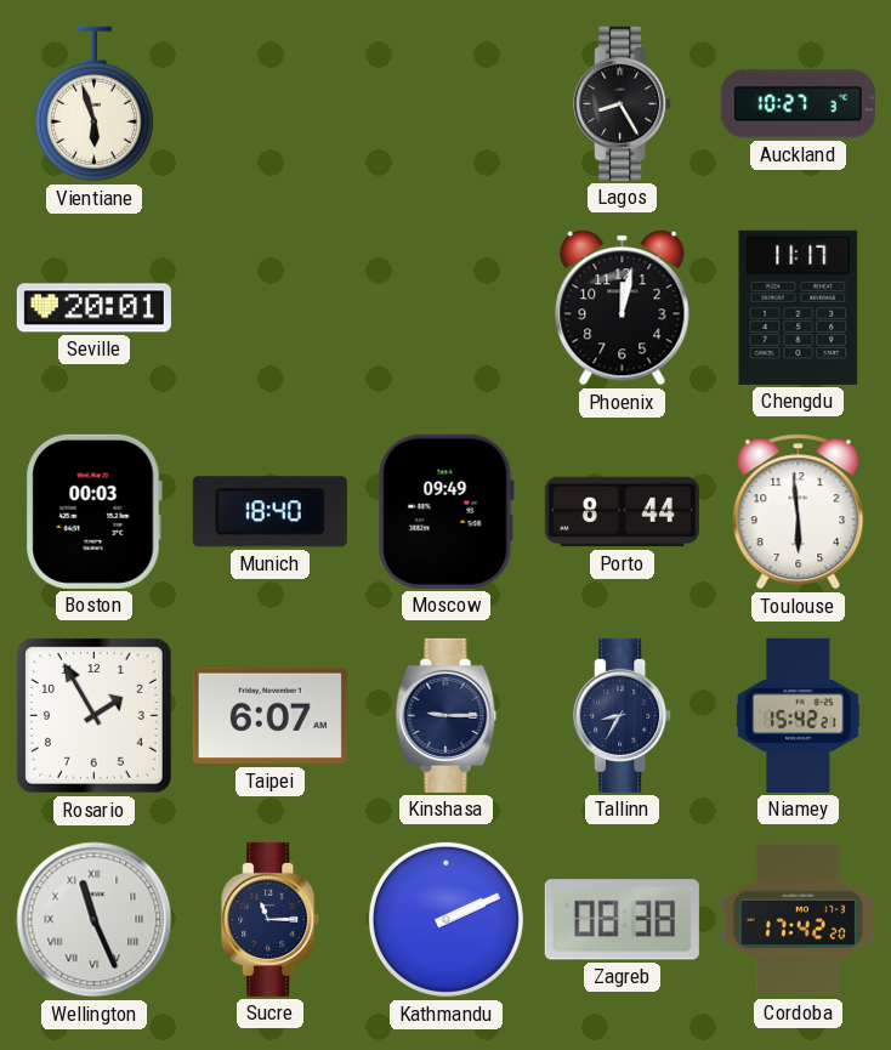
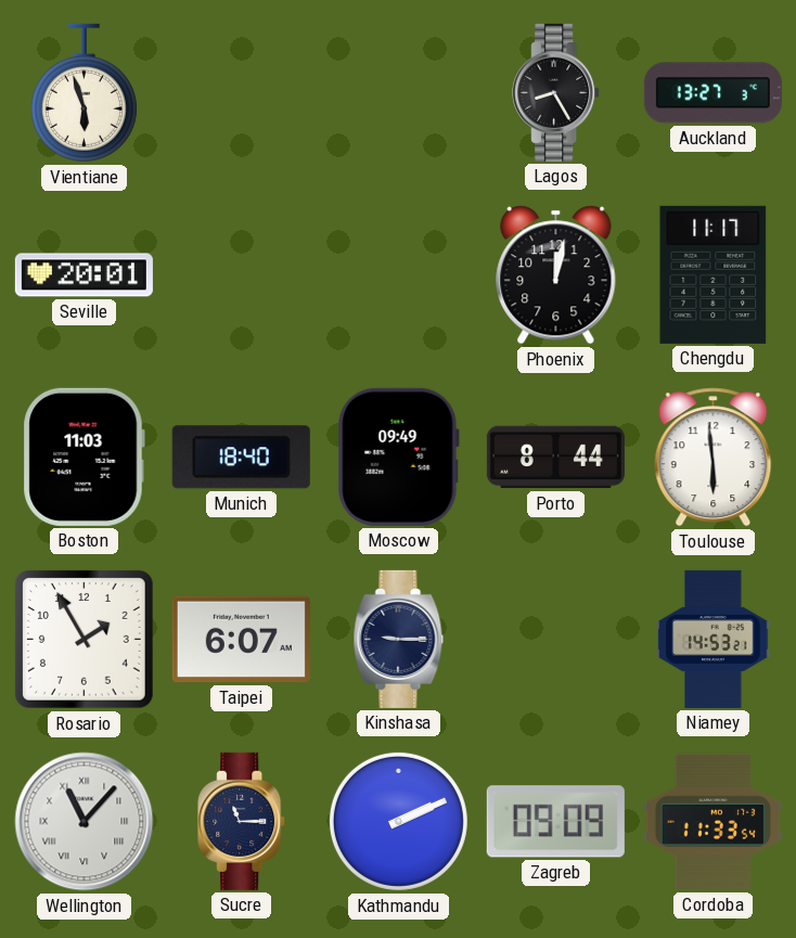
Auckland: 10:27 -> 13:27 (712, 93)
Boston: 00:03 -> 11:03 (84, 457)
Tallinn: 8:35 -> none (623, 715)
Niamey: 15:42 -> 14:53 (714, 639)
Wellington: 11:26 -> 11:07 (85, 822)
Zagreb: 08:38 -> 09:09 (555, 822)
Cordoba: 17:42 -> 11:33 (712, 822)
